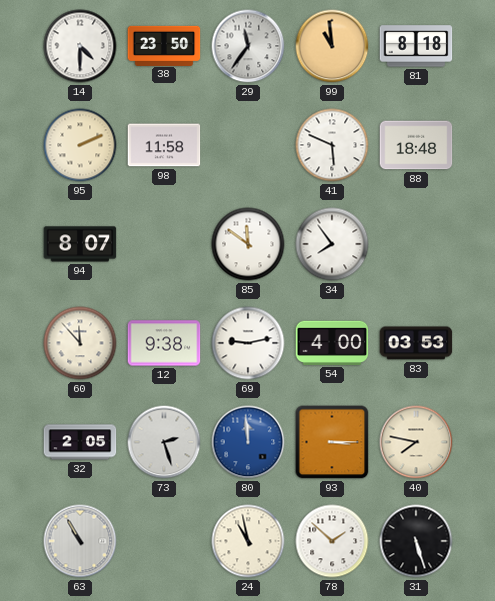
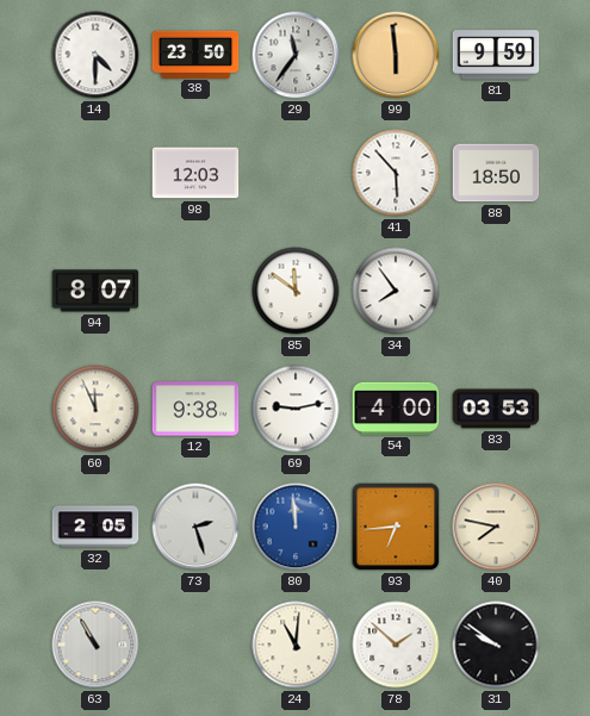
99: 10:59 -> 5:59 (396, 55)
81: 8:18 -> 9:59 (496, 55)
95: 2:11 -> none (80, 145)
98: 11:58 -> 12:03 (195, 173)
41: 5:49 -> 5:53 (396, 173)
88: 18:48 -> 18:50 (496, 173)
60: 11:53 -> 11:56 (95, 409)
93: 3:15 -> 6:44 (396, 527)
24: 10:58 -> 11:01 (296, 645)
31: 5:27 -> 9:51 (496, 645)
